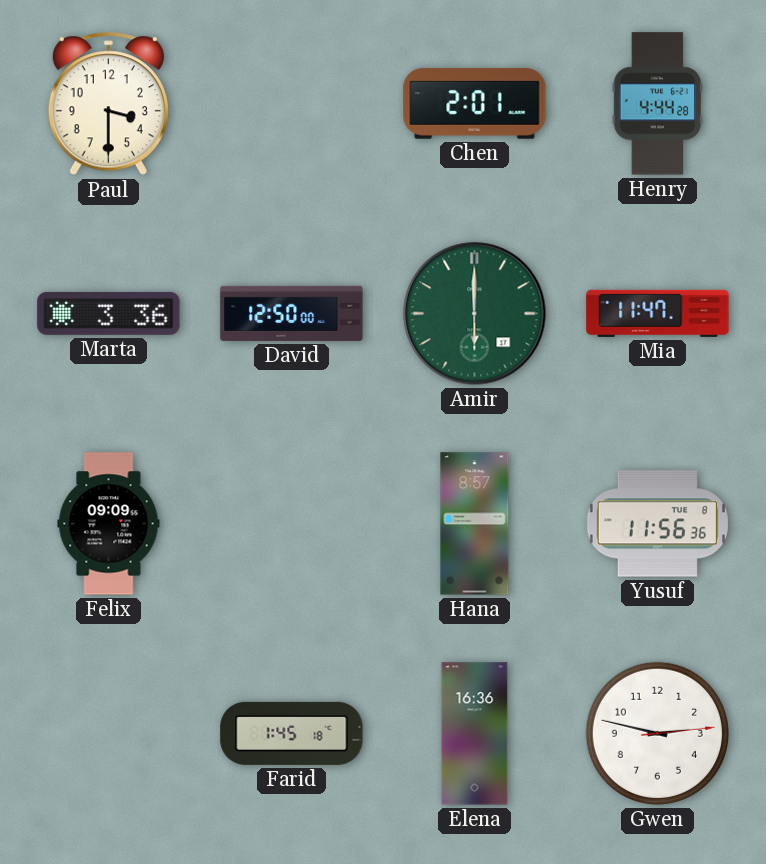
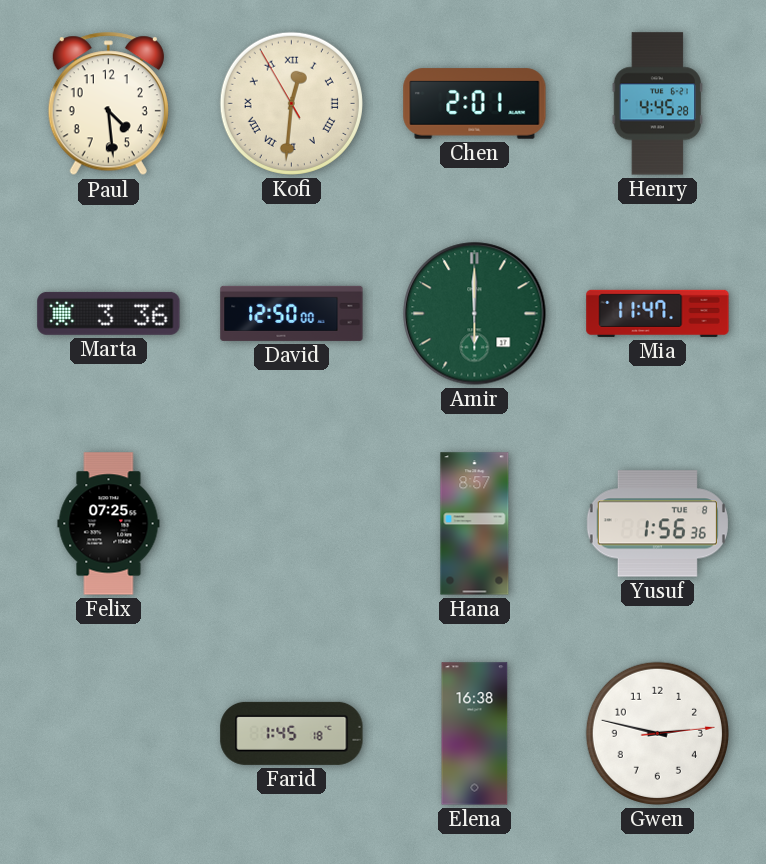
Paul: 3:30 -> 4:29 (108, 104)
Kofi: none -> 12:30 (291, 103)
Henry: 4:44 -> 4:45 (657, 104)
Felix: 09:09 -> 07:25 (109, 524)
Yusuf: 11:56 -> 1:56 (657, 524)
Elena: 16:36 -> 16:38 (475, 734)
